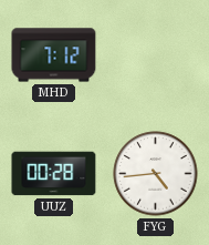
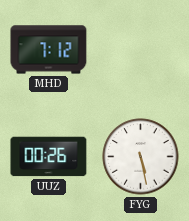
UUZ: 00:28 -> 00:26 (49, 157)
FYG: 4:44 -> 5:28 (141, 157)
